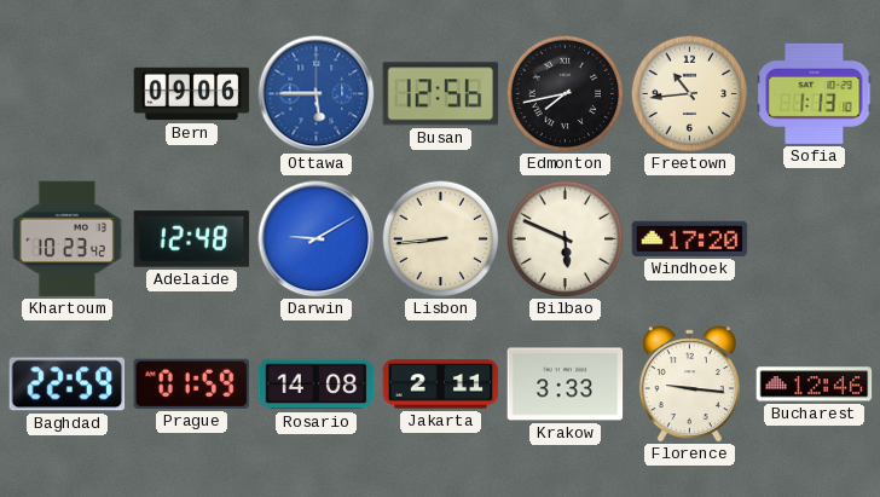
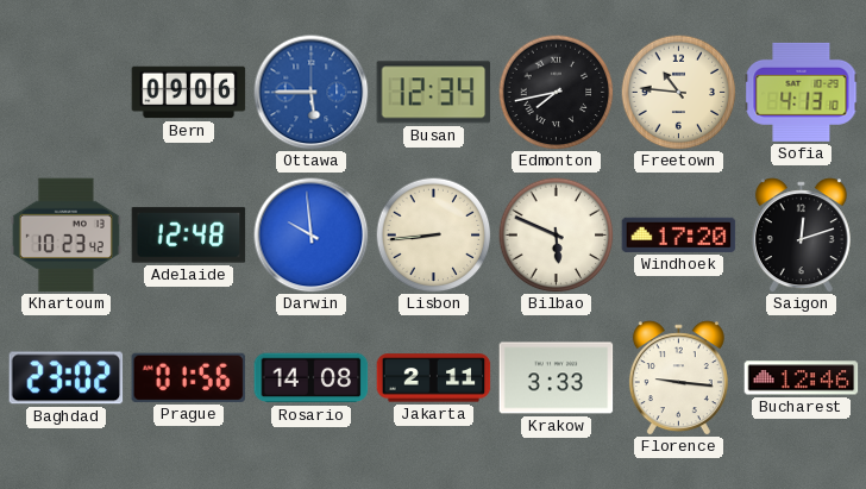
Busan: 12:56 -> 12:34 (434, 93)
Freetown: 10:44 -> 10:46 (678, 92)
Sofia: 1:13 -> 4:13 (802, 92)
Darwin: 9:10 -> 9:59 (312, 236)
Saigon: none -> 12:12 (801, 236)
Baghdad: 22:59 -> 23:02 (67, 378)
Prague: 01:59 -> 01:56 (189, 377)
